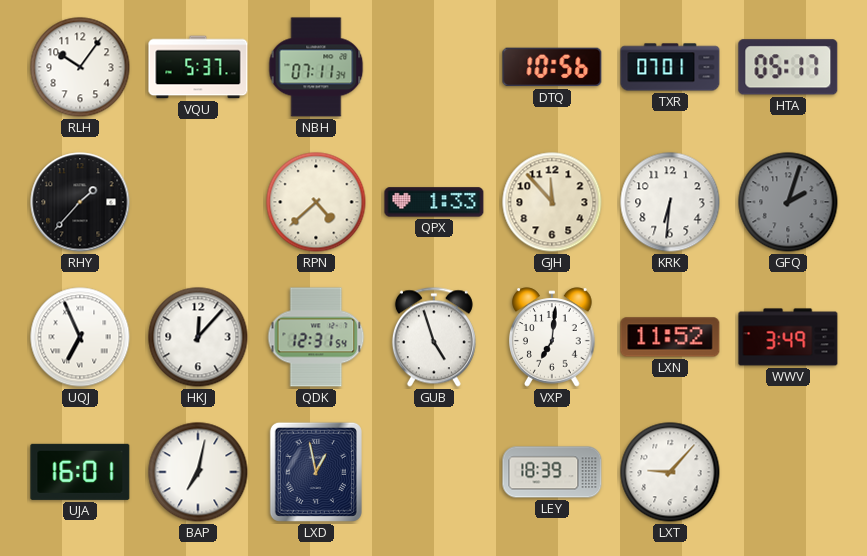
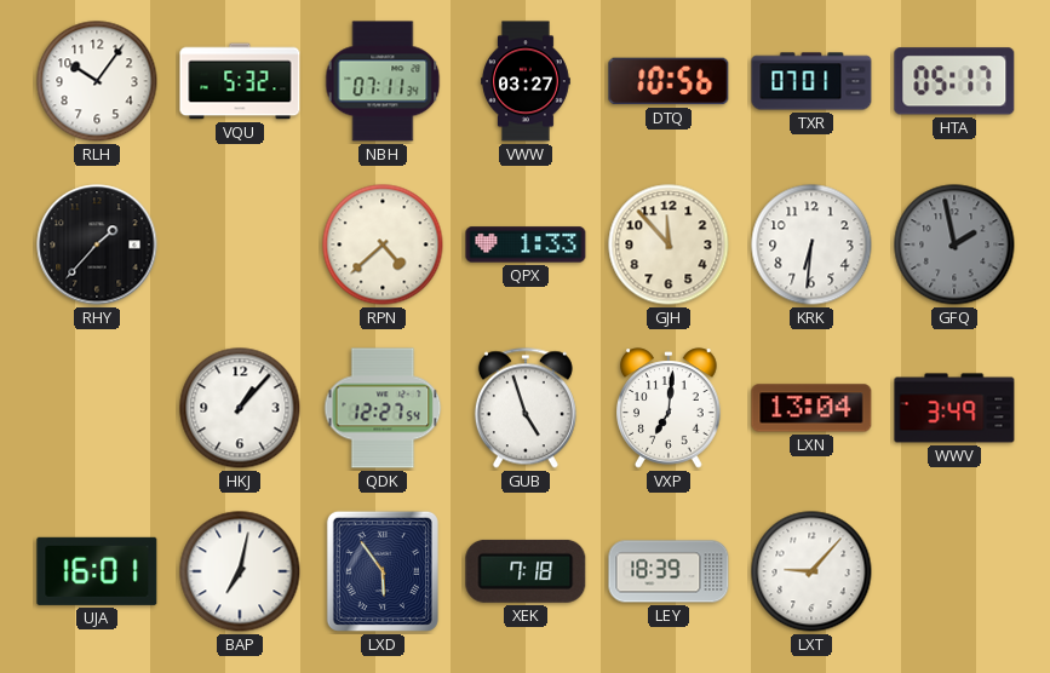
VQU: 5:37 -> 5:32 (240, 81)
VWW: none -> 03:27 (527, 81)
GFQ: 2:03 -> 1:58 (954, 245)
UQJ: 6:56 -> none (80, 337)
HKJ: 12:07 -> 1:07 (240, 408)
QDK: 12:31 -> 12:27 (383, 408)
LXN: 11:52 -> 13:04 (811, 408)
LXD: 12:58 -> 5:54 (383, 571)
XEK: none -> 7:18 (526, 571)
